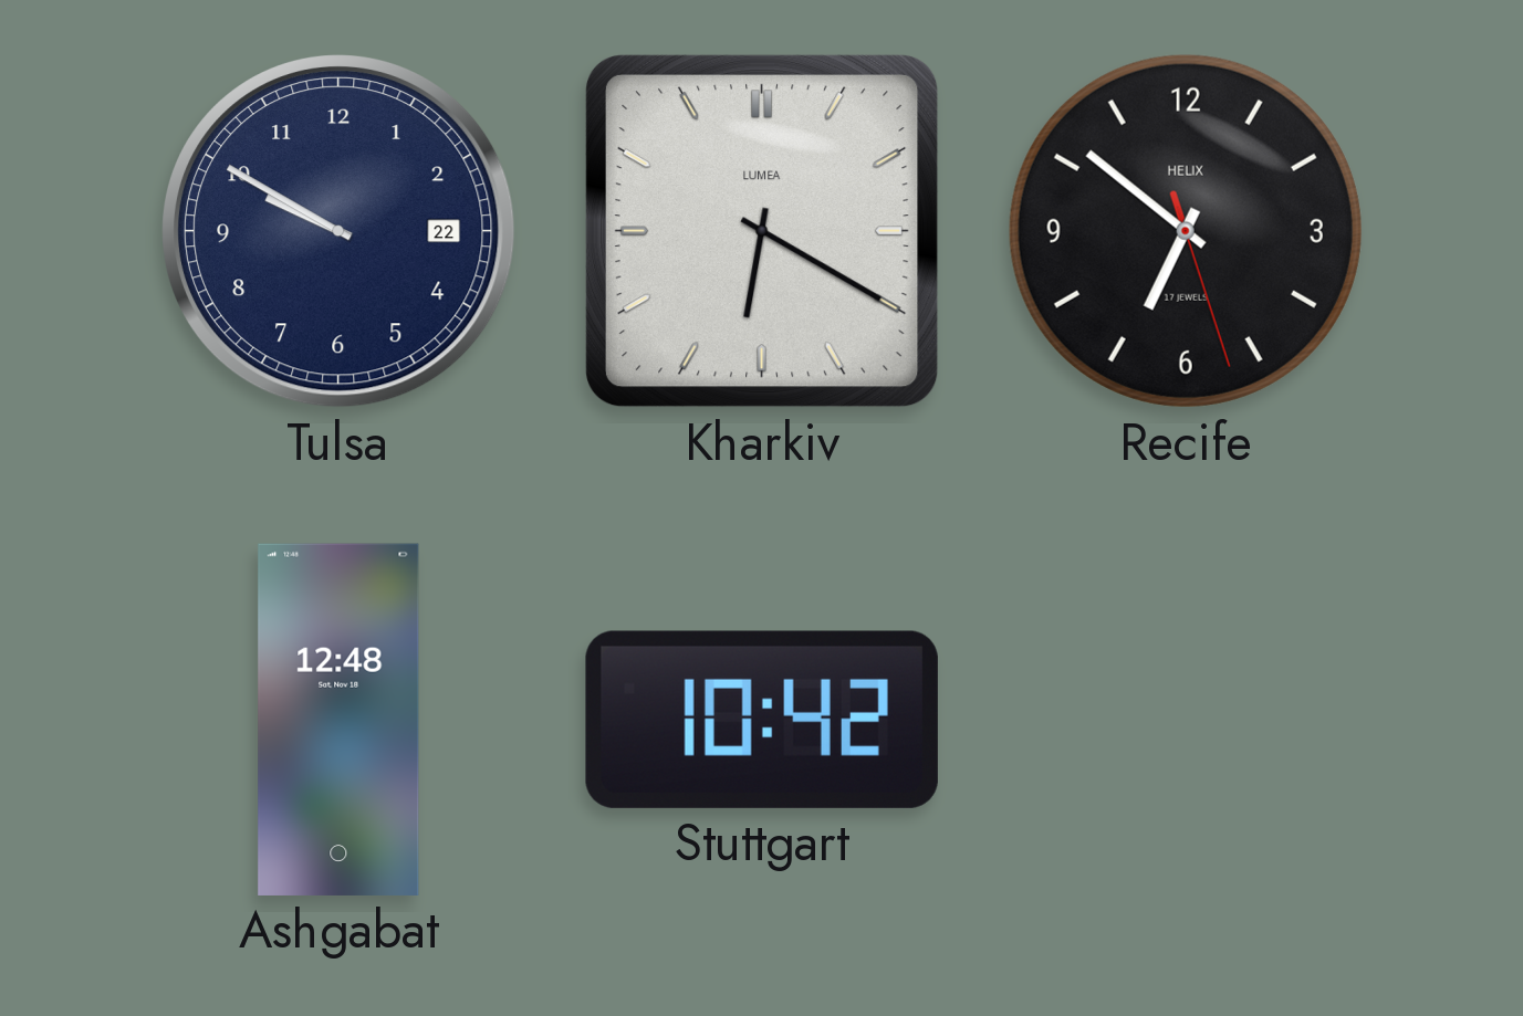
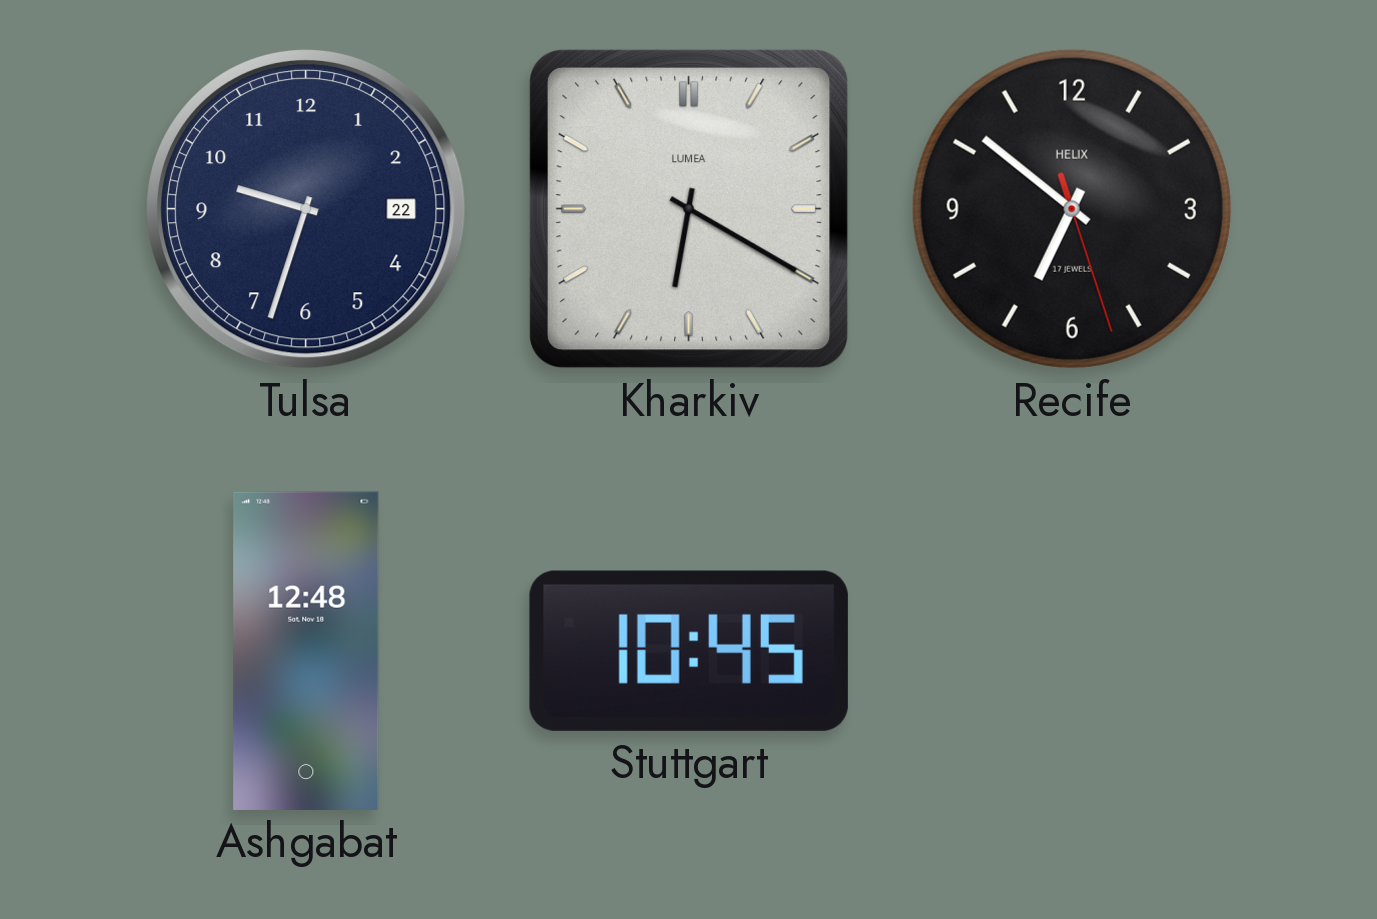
Tulsa: 9:50 -> 9:33 (307, 210)
Stuttgart: 10:42 -> 10:45 (689, 651)
